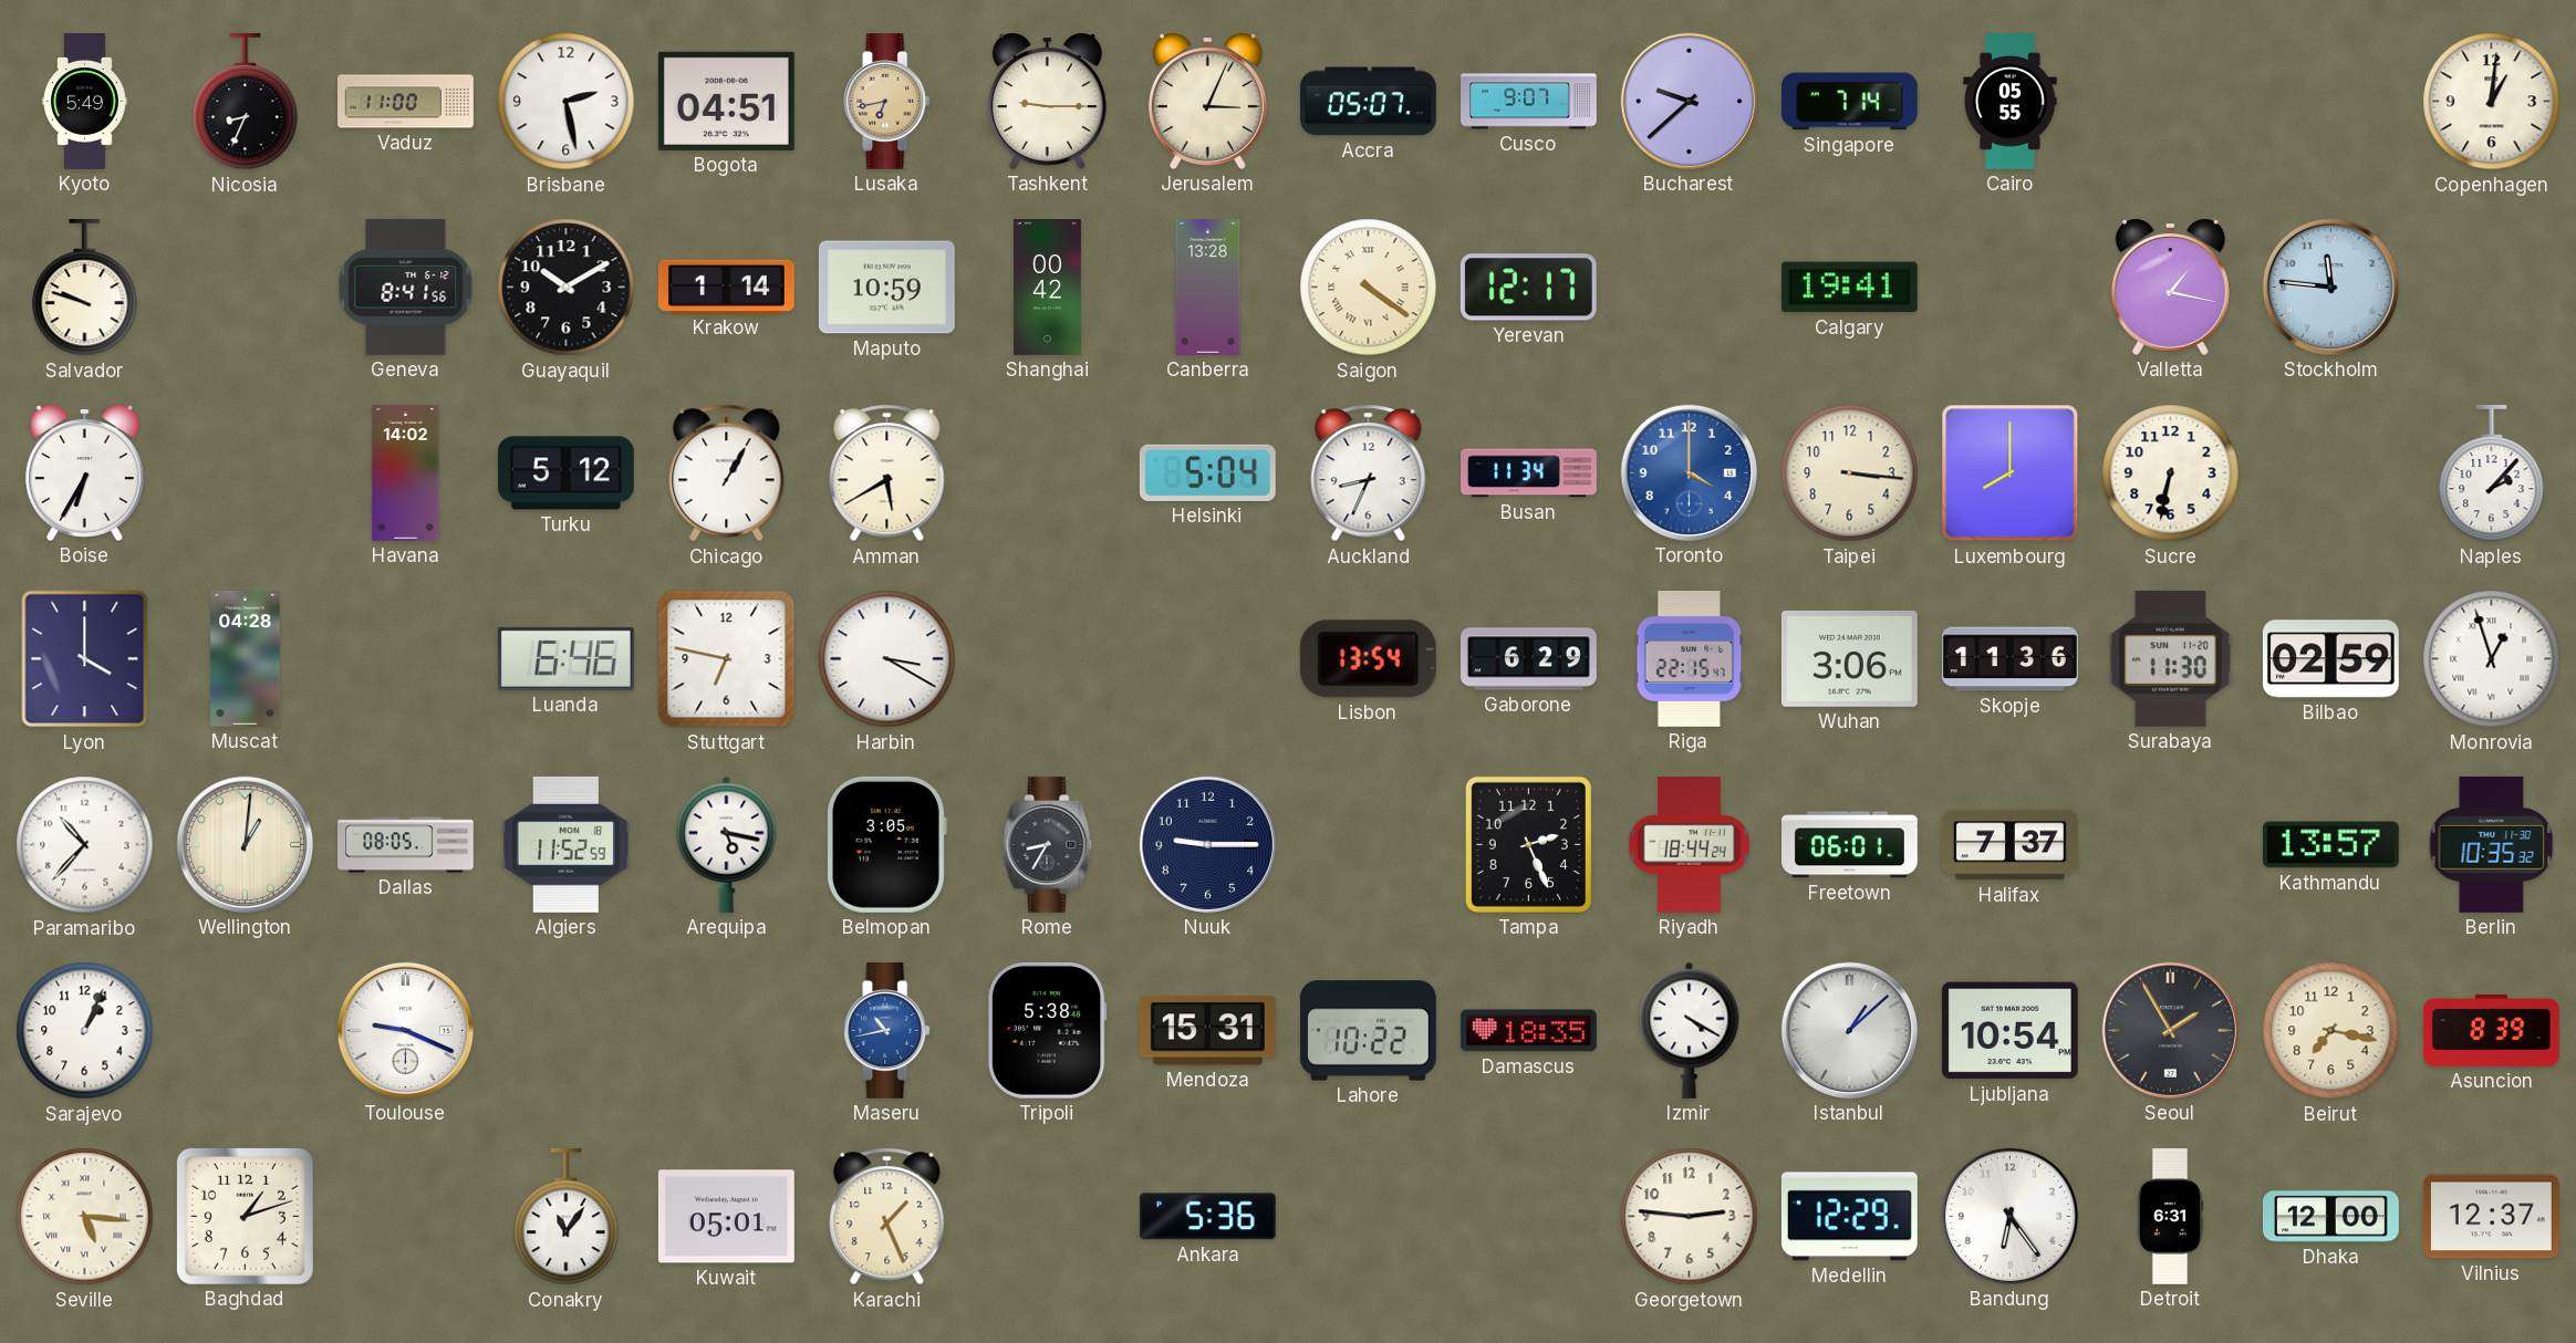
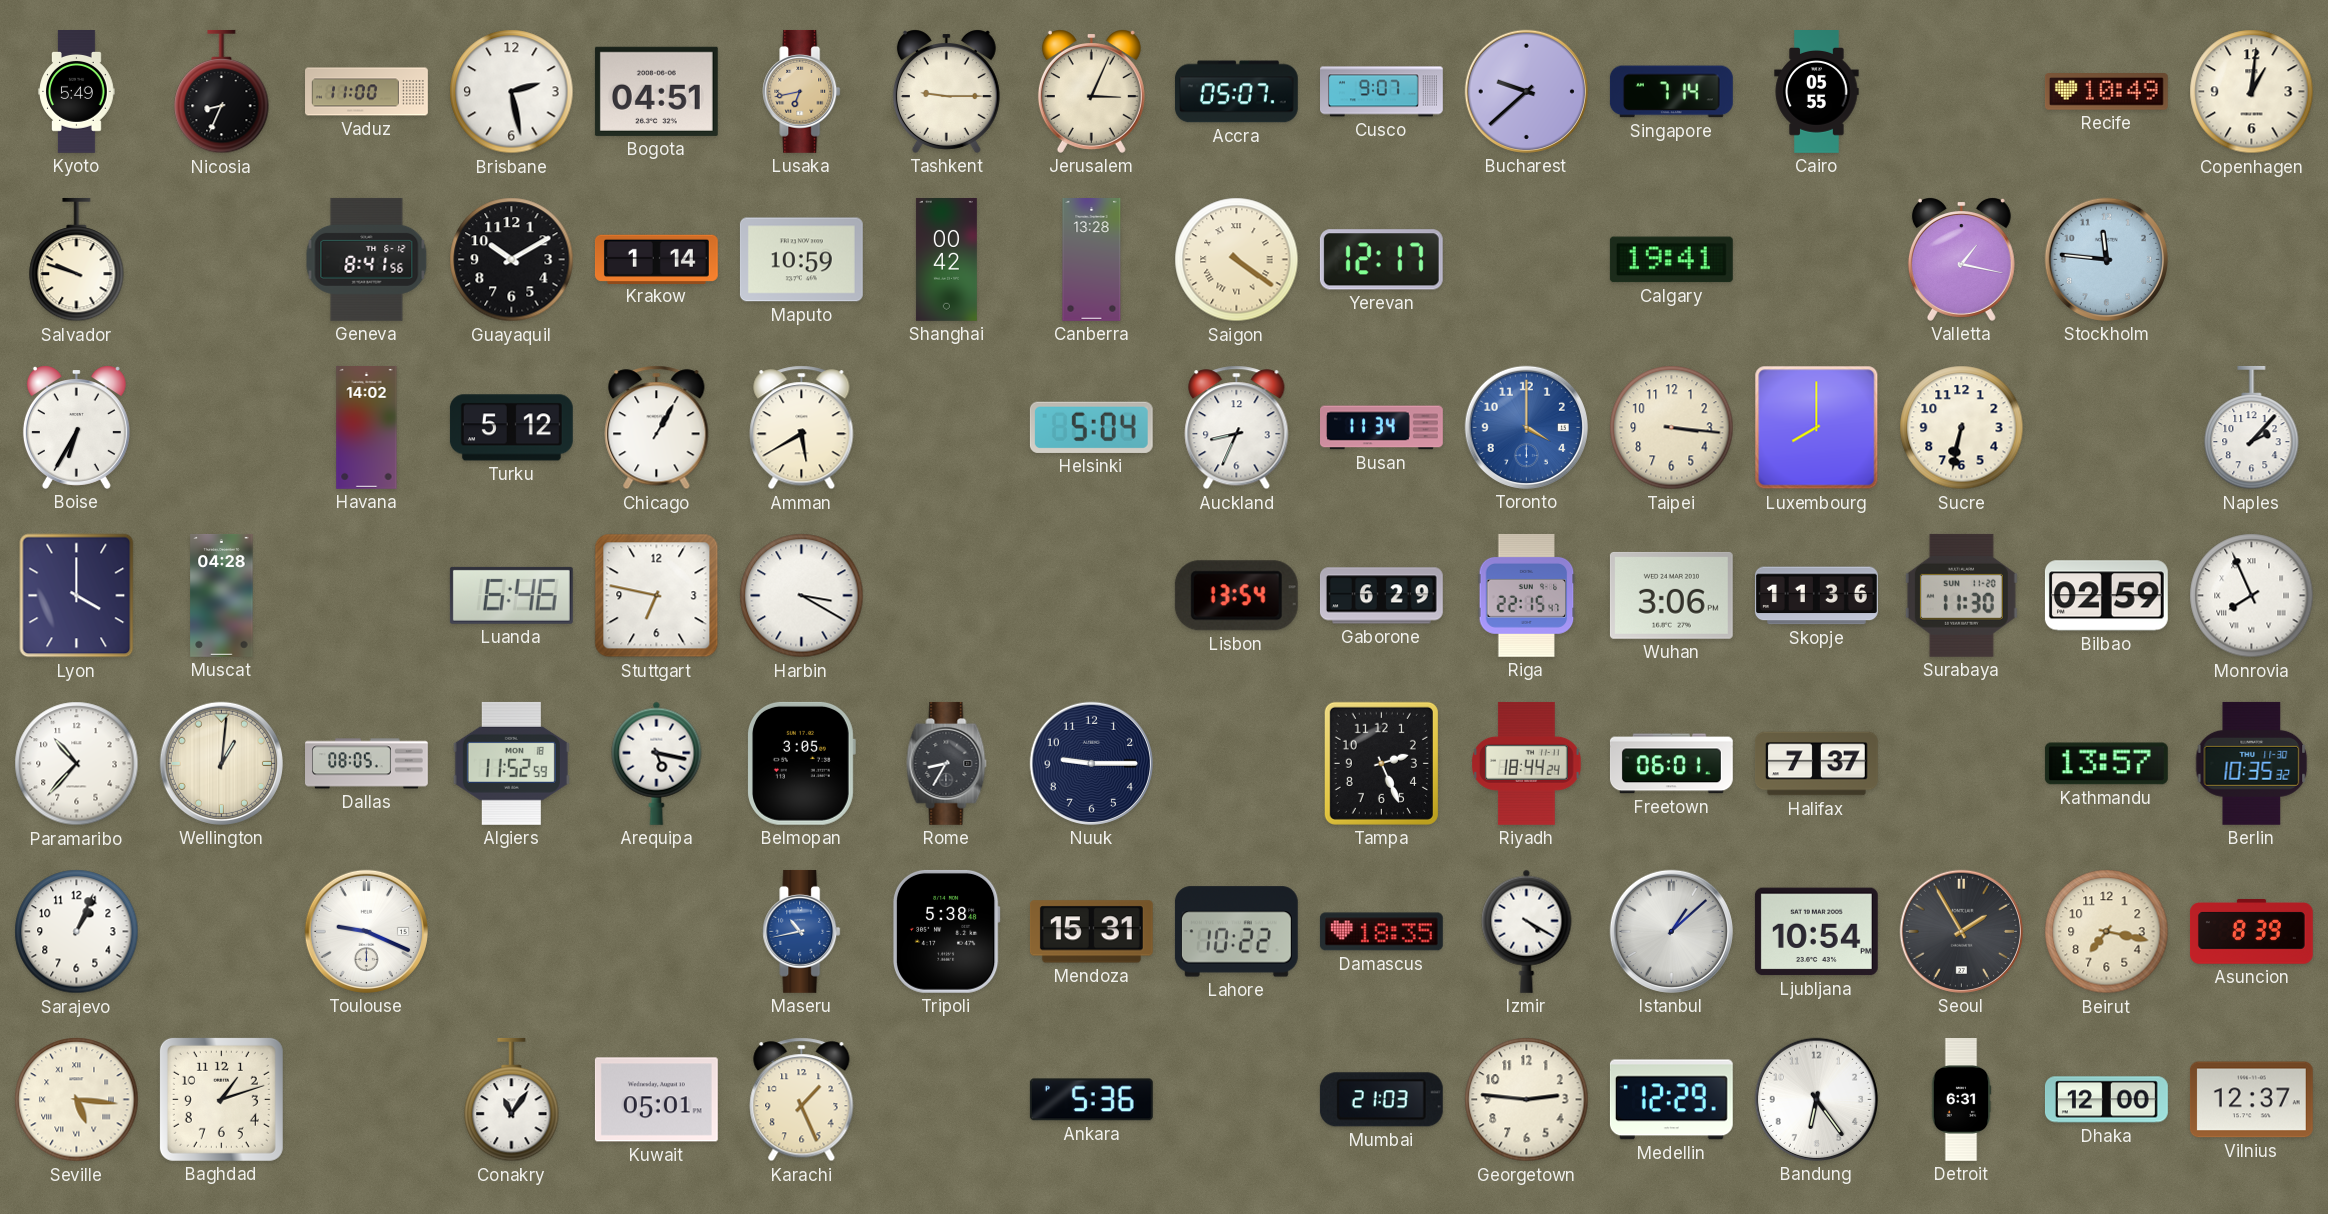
Recife: none -> 10:49 (2106, 92)
Monrovia: 12:57 -> 7:56 (2252, 596)
Mumbai: none -> 21:03 (1381, 1100)
